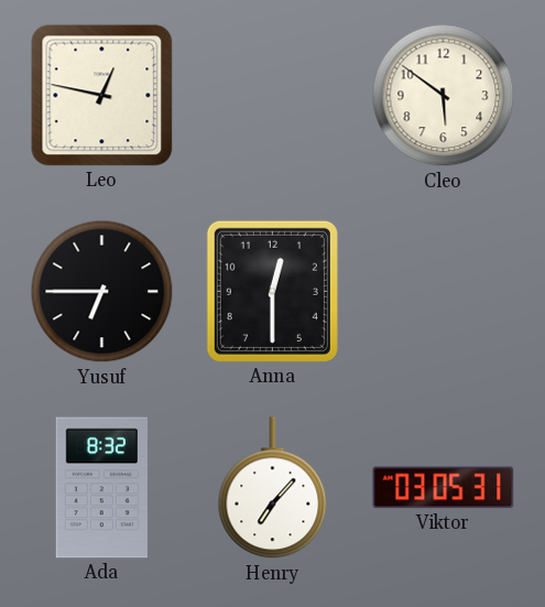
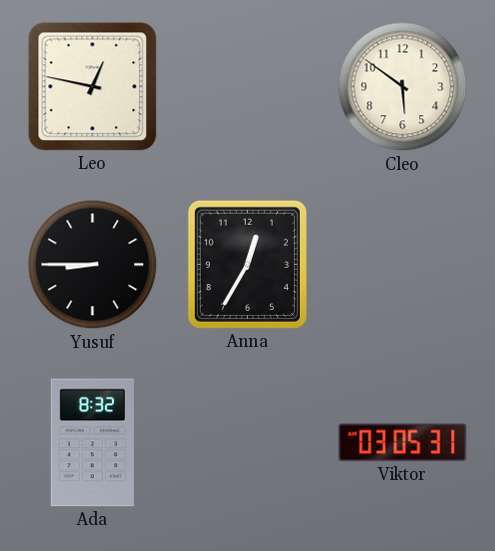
Yusuf: 6:45 -> 8:45 (93, 265)
Anna: 12:30 -> 12:35 (247, 264)
Henry: 7:07 -> none (273, 488)
